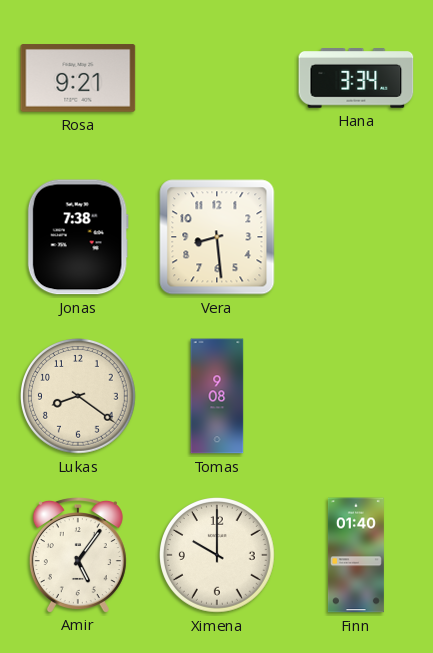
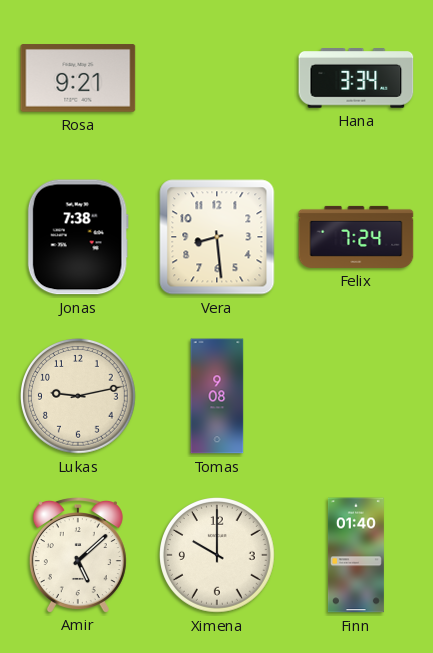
Felix: none -> 7:24 (356, 237)
Lukas: 8:21 -> 9:13 (79, 397)
Amir: 5:06 -> 5:08 (78, 555)
